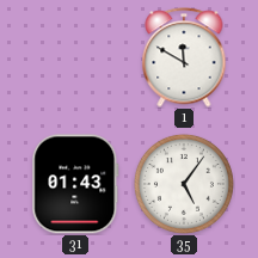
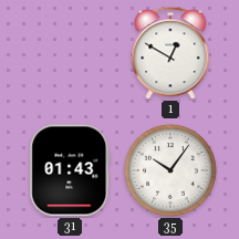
1: 11:50 -> 12:50 (170, 53)
35: 5:06 -> 10:06 (170, 170)
